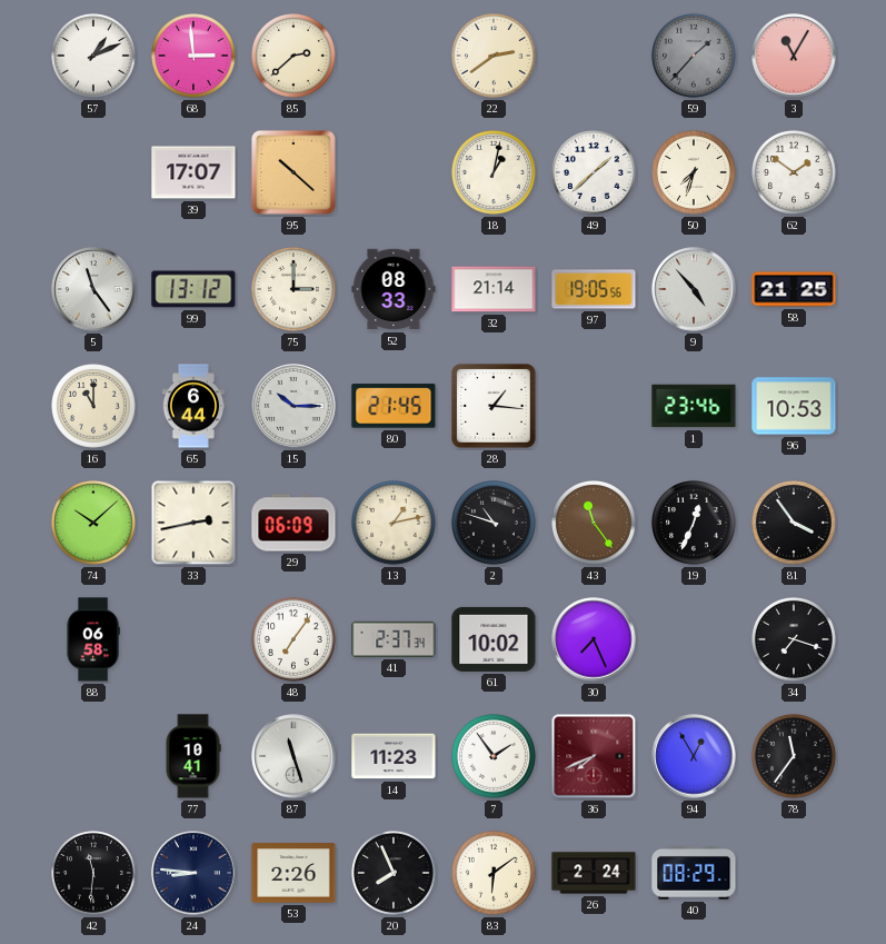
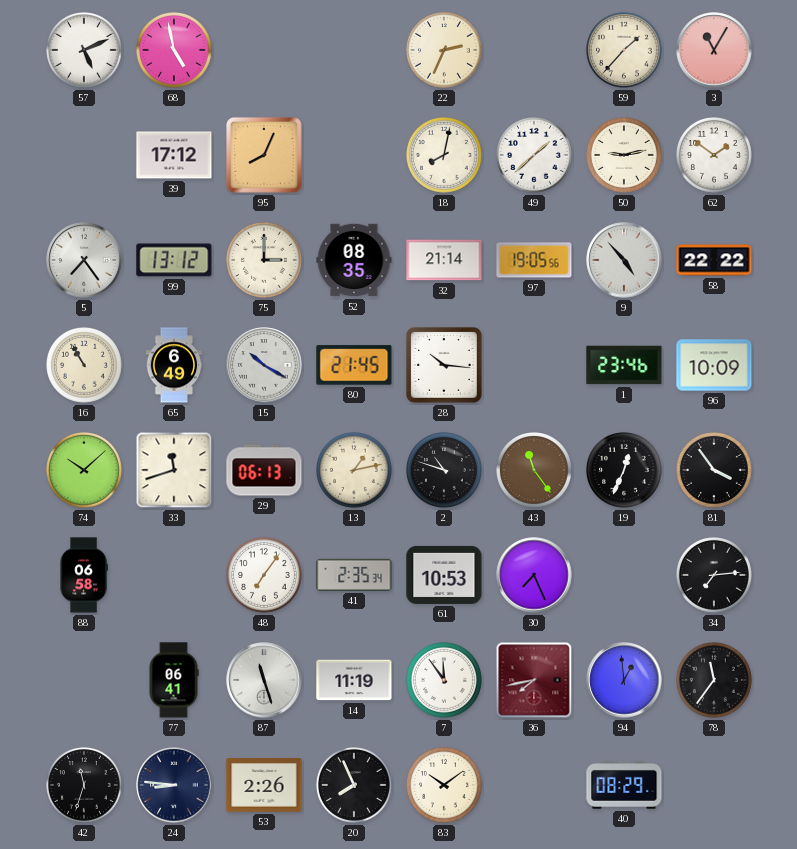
57: 1:11 -> 5:11 (85, 51)
68: 2:59 -> 4:58 (175, 51)
85: 2:38 -> none (295, 57)
22: 2:39 -> 2:34 (445, 51)
59 dial: grey -> cream (625, 51)
39: 17:07 -> 17:12 (174, 155)
95: 10:22 -> 8:04 (264, 155)
18: 1:02 -> 8:02 (445, 156)
50: 7:33 -> 9:13 (625, 156)
5: 11:24 -> 7:24 (84, 260)
52: 08:33 -> 08:35 (354, 260)
58: 21:25 -> 22:22 (714, 260)
16: 11:00 -> 10:55 (85, 366)
65: 6:44 -> 6:49 (174, 365)
15: 10:15 -> 10:20 (264, 365)
28: 1:16 -> 10:16 (445, 366)
96: 10:53 -> 10:09 (714, 365)
33: 2:43 -> 11:42 (174, 470)
29: 06:09 -> 06:13 (264, 470)
41: 2:37 -> 2:35 (354, 575)
61: 10:02 -> 10:53 (444, 575)
34: 7:18 -> 7:14 (715, 576)
77: 10:41 -> 06:41 (174, 680)
14: 11:23 -> 11:19 (354, 680)
7: 1:54 -> 11:54 (445, 681)
36: 7:41 -> 7:43 (534, 680)
94: 12:55 -> 12:59 (624, 680)
42: 11:31 -> 11:33 (85, 786)
83: 6:09 -> 10:09 (445, 786)
26: 2:24 -> none (594, 873)
